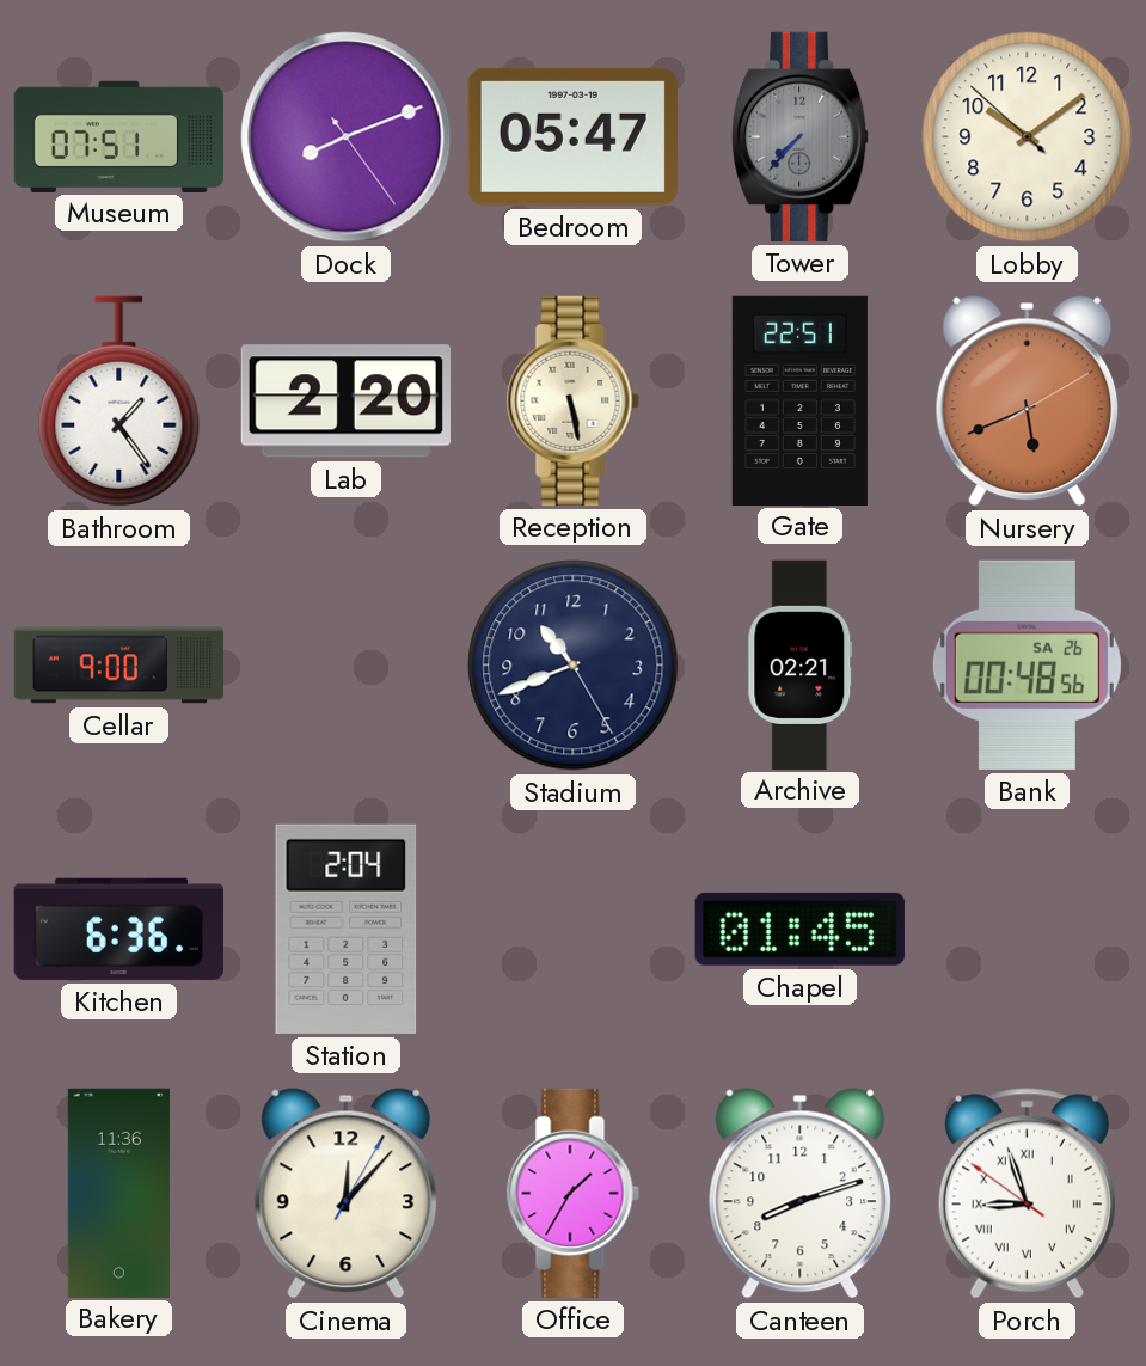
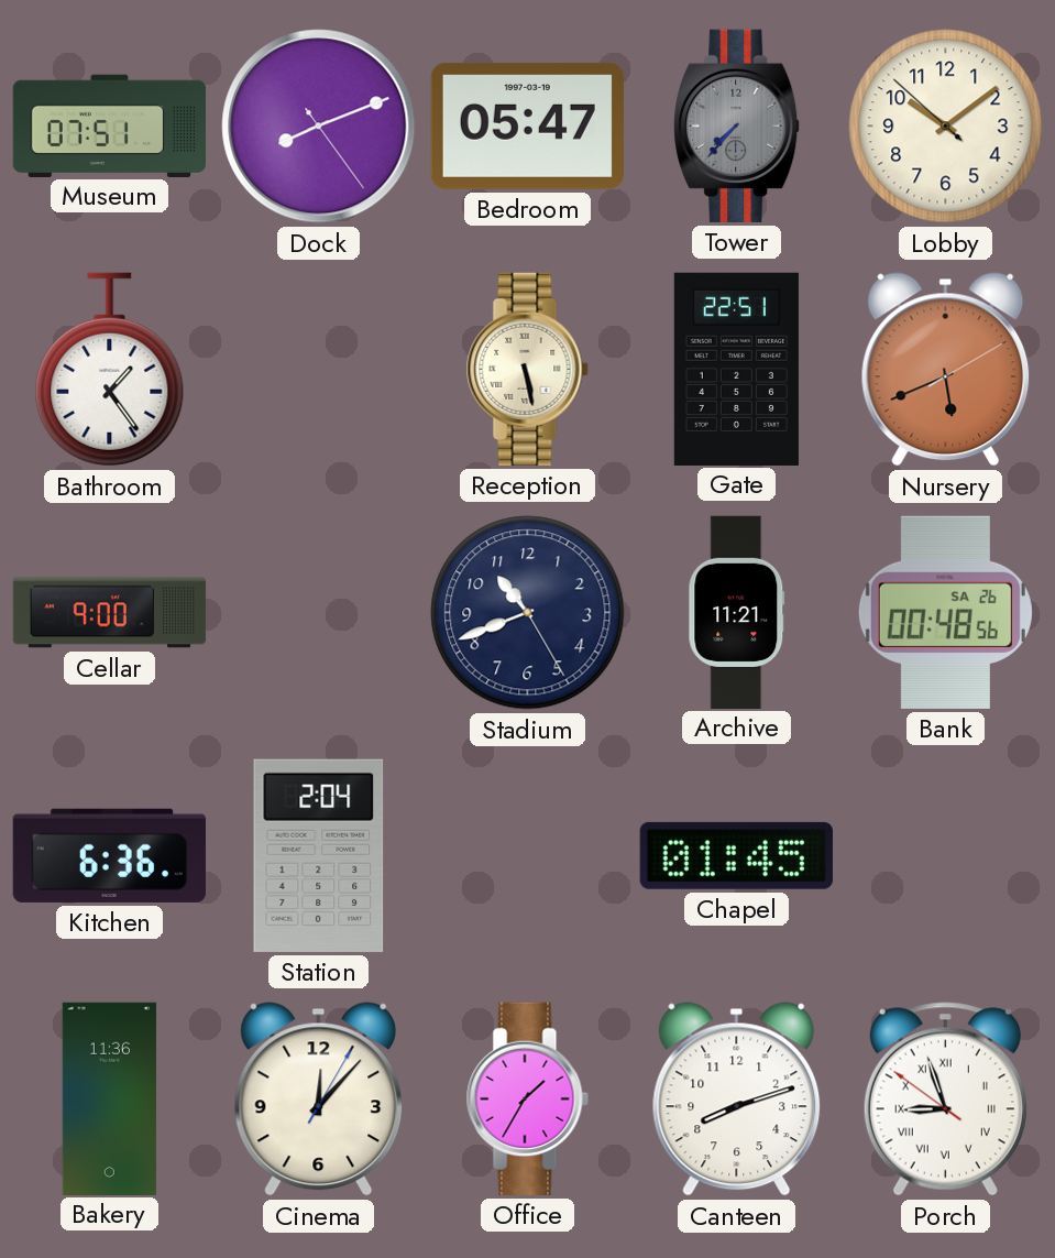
Lab: 2:20 -> none (345, 402)
Archive: 02:21 -> 11:21 (737, 612)
